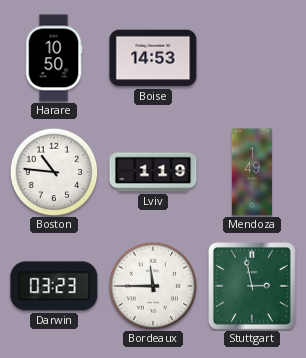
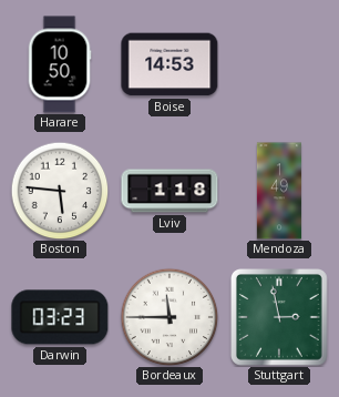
Boston: 10:46 -> 5:46 (60, 191)
Lviv: 1:19 -> 1:18 (169, 191)
